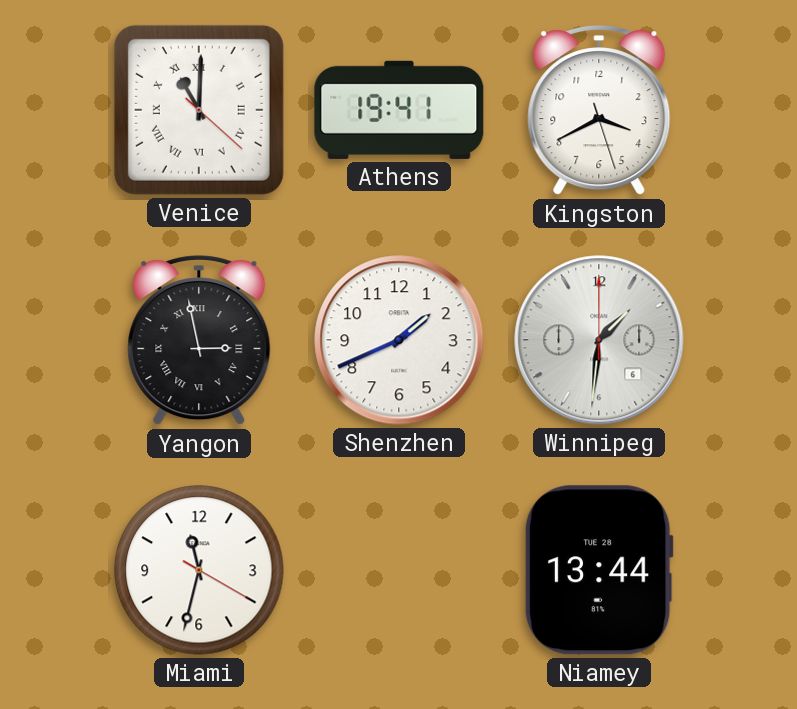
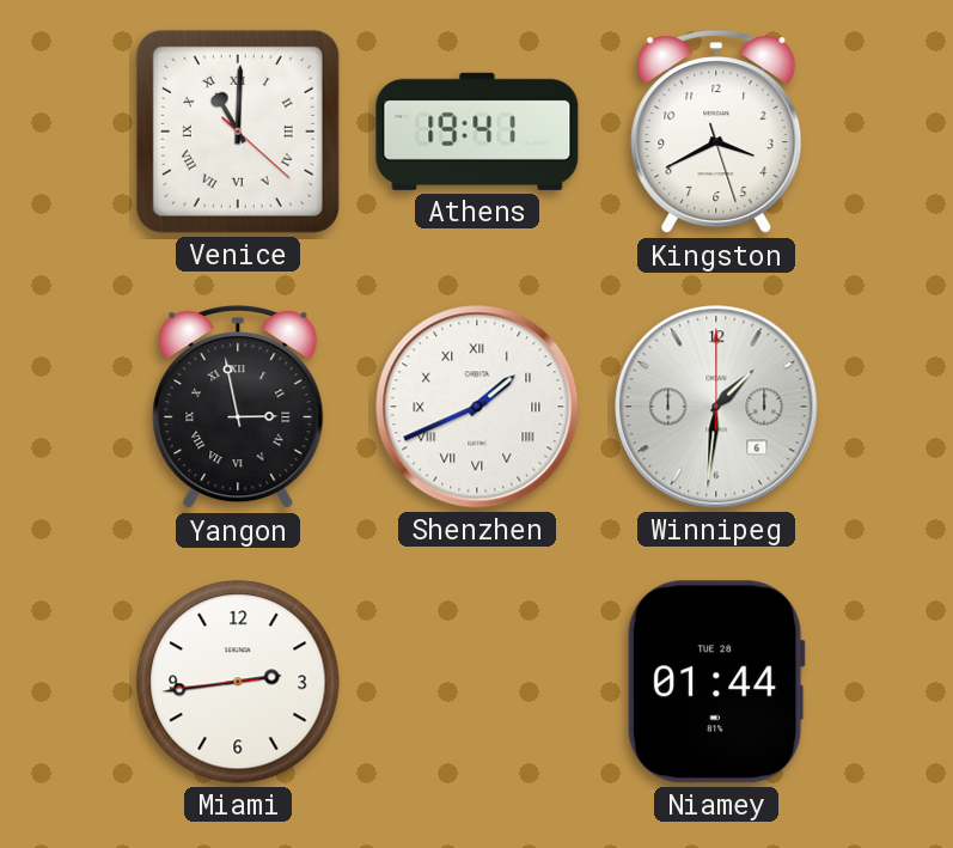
Shenzhen numerals: Arabic -> Roman (477, 407)
Miami: 11:32 -> 2:43 (238, 682)
Niamey: 13:44 -> 01:44 (716, 682)
